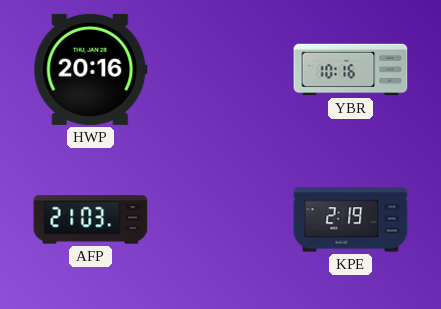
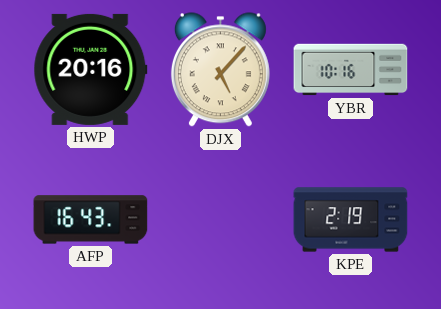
DJX: none -> 5:07 (220, 70)
AFP: 21:03 -> 16:43 (91, 220)
